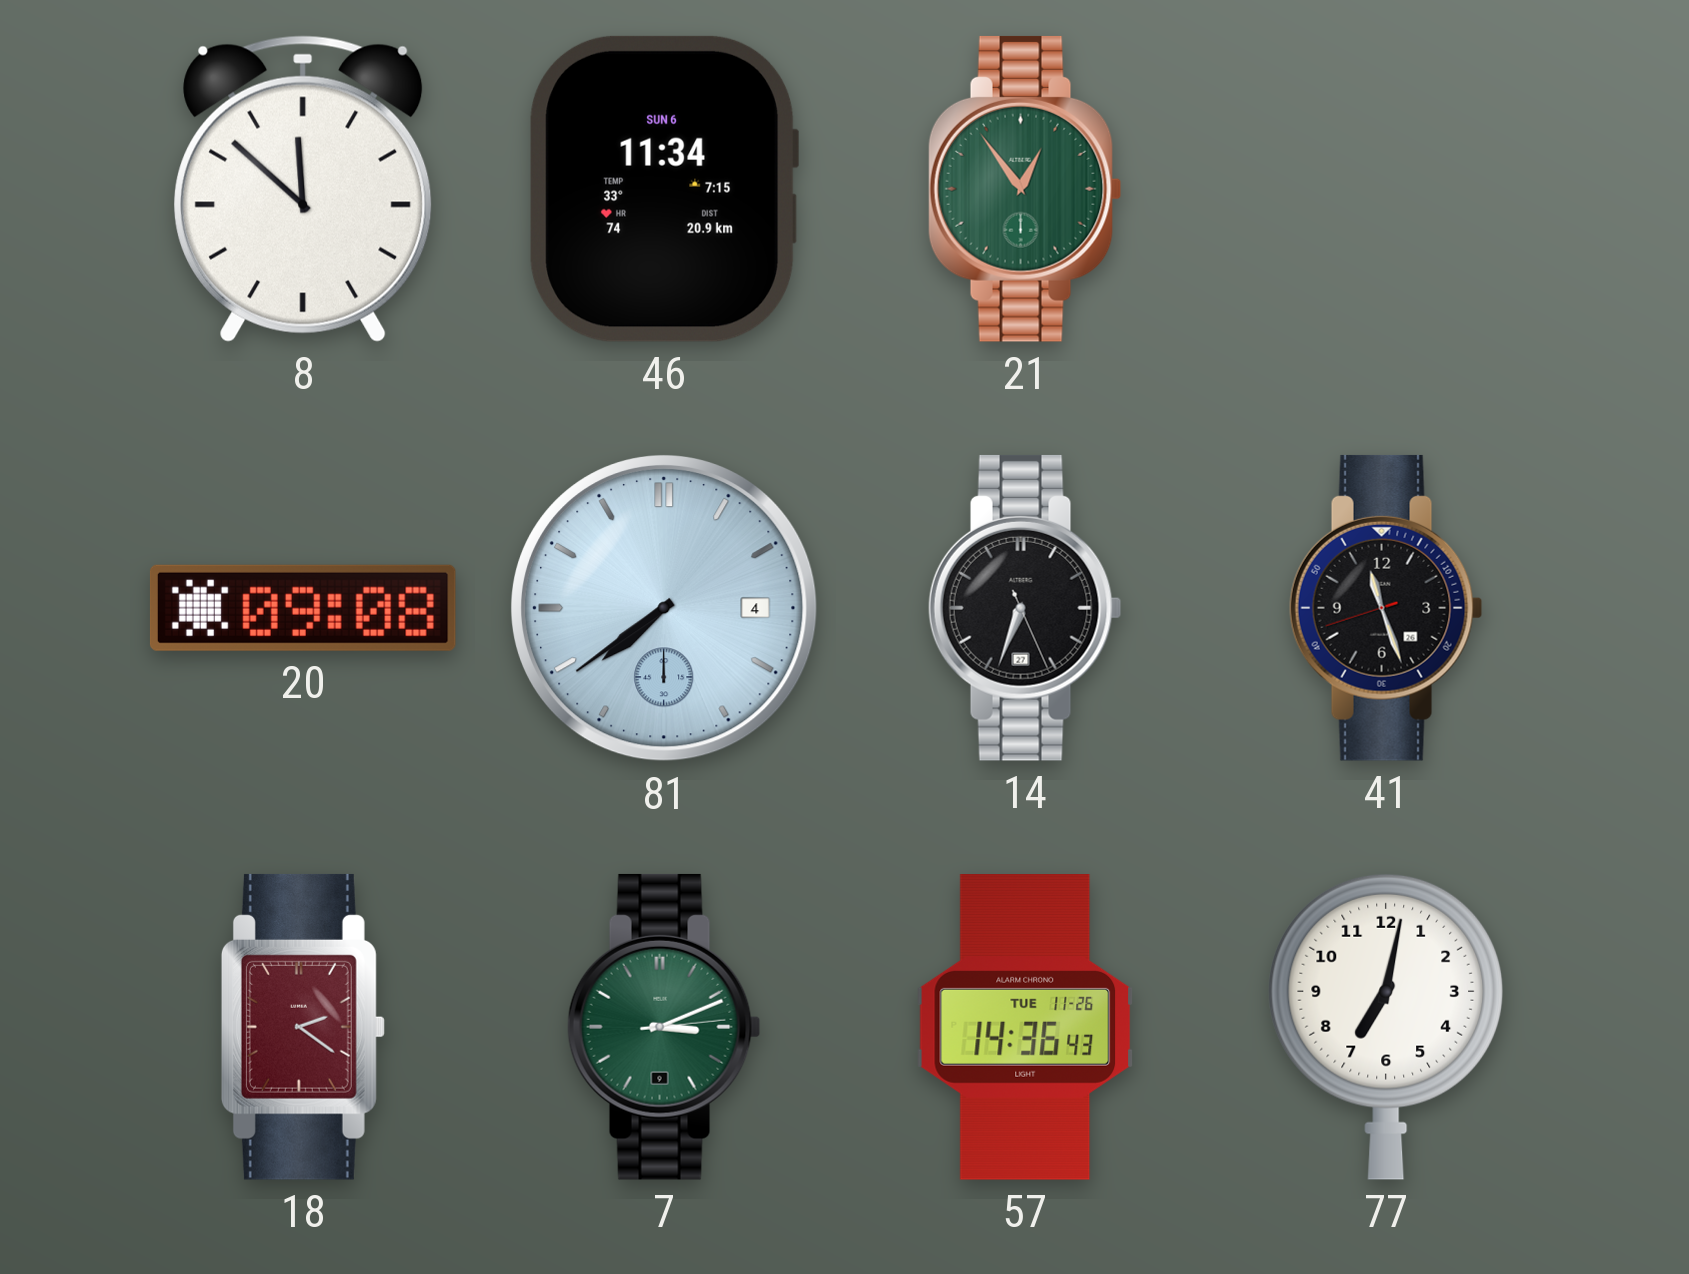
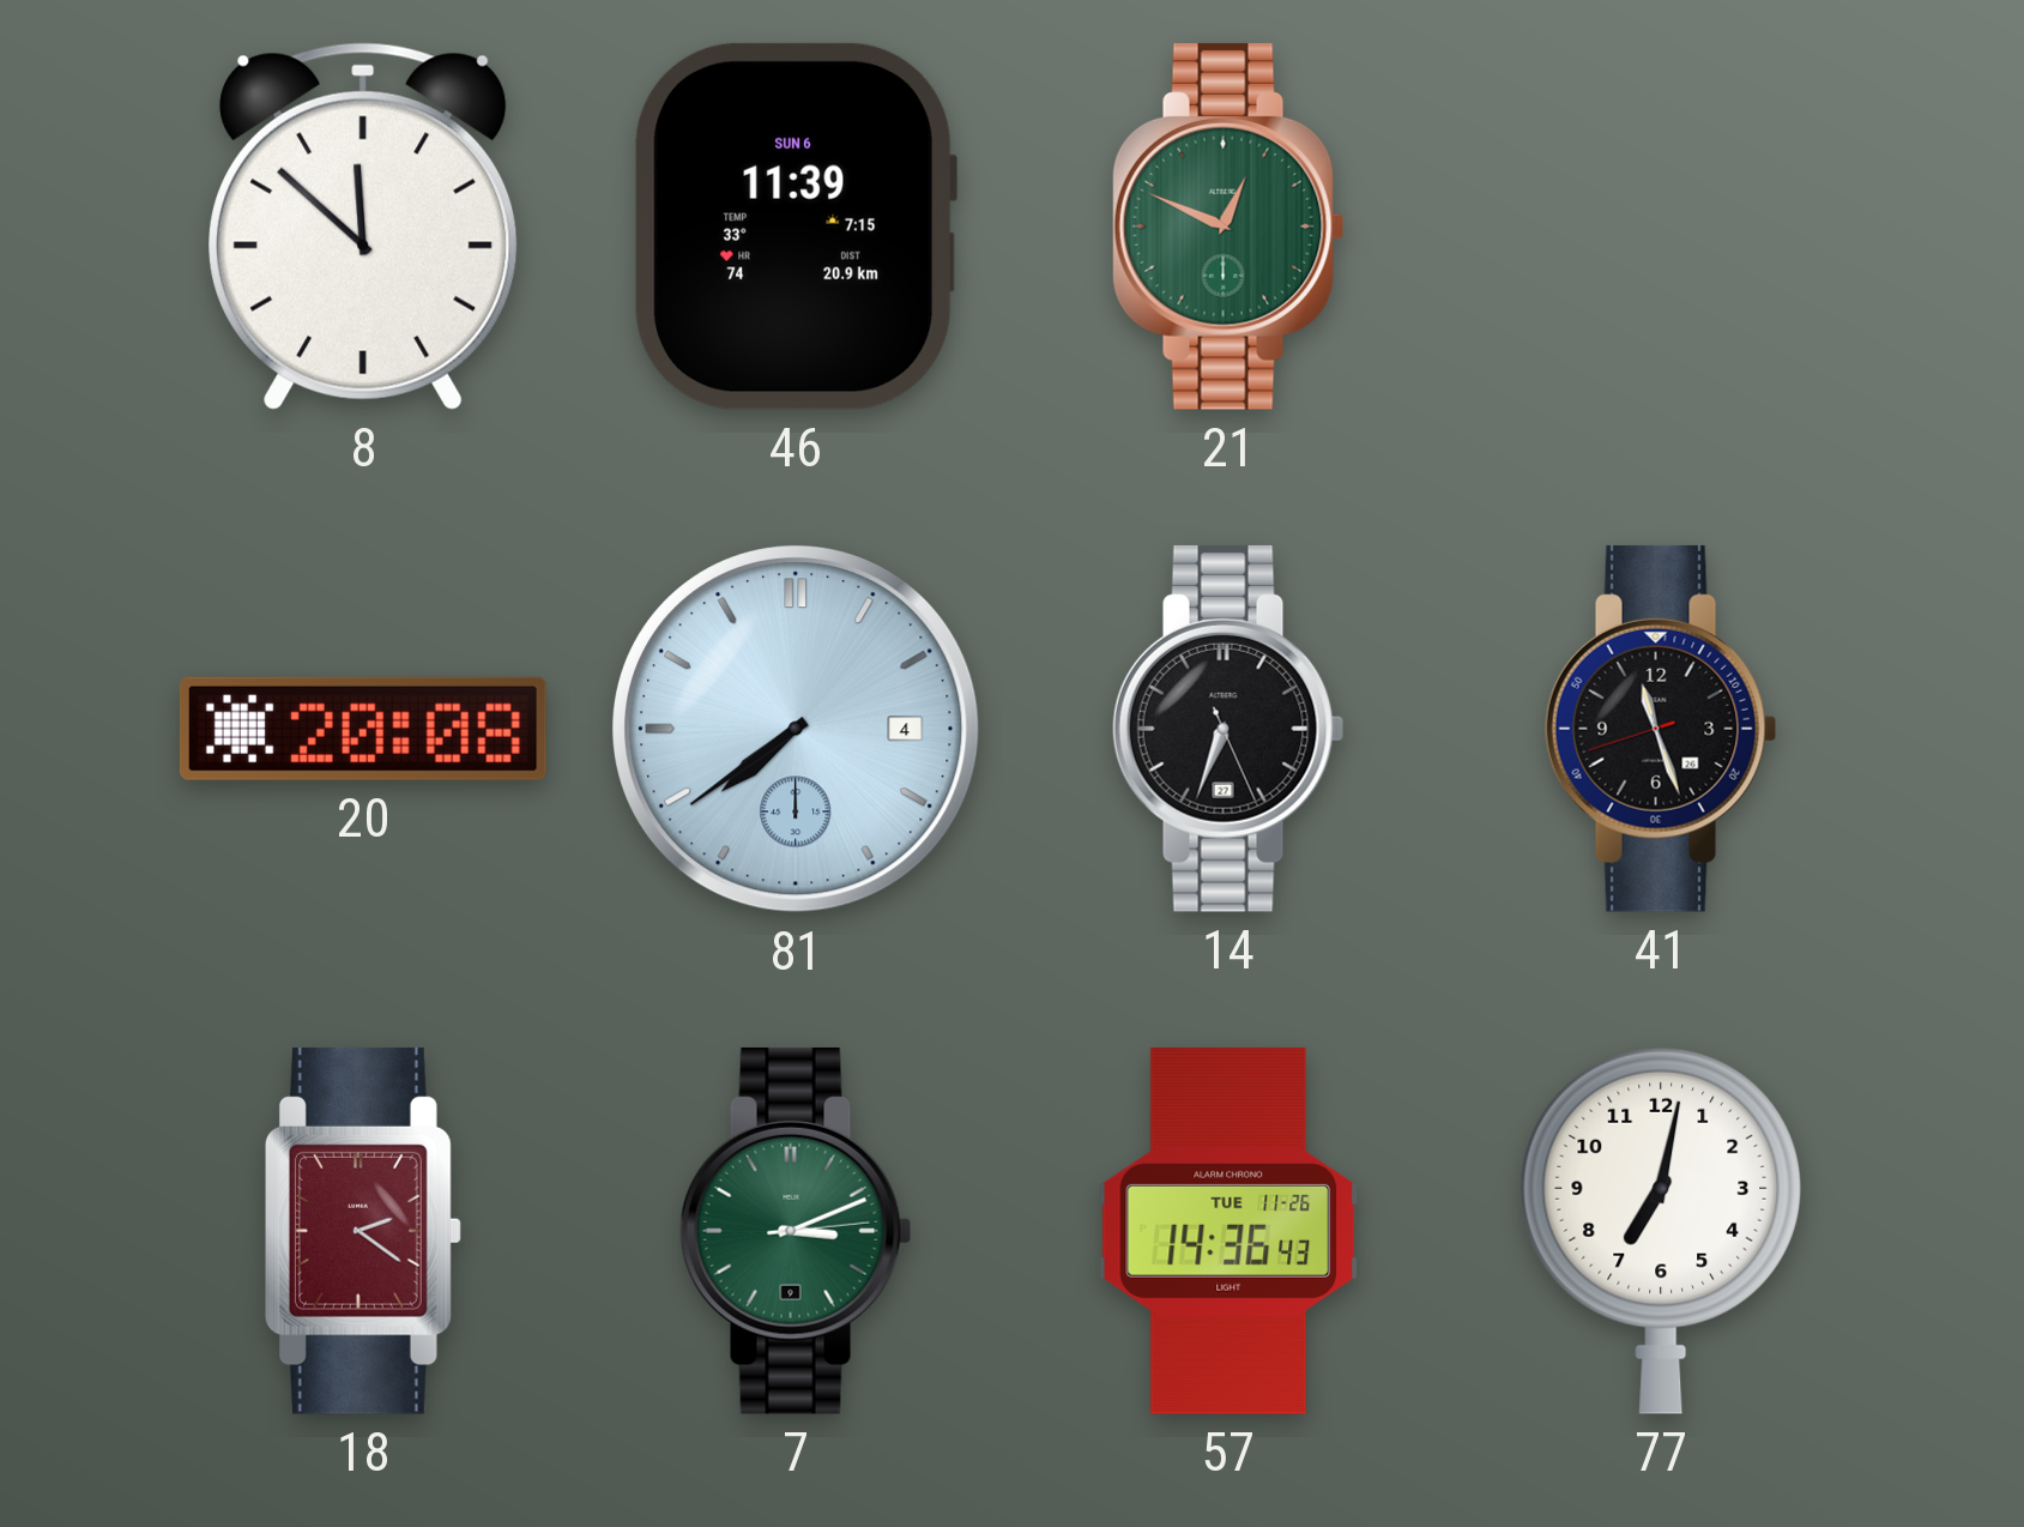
46: 11:34 -> 11:39 (795, 227)
21: 12:54 -> 12:49 (1228, 227)
20: 09:08 -> 20:08 (363, 729)
